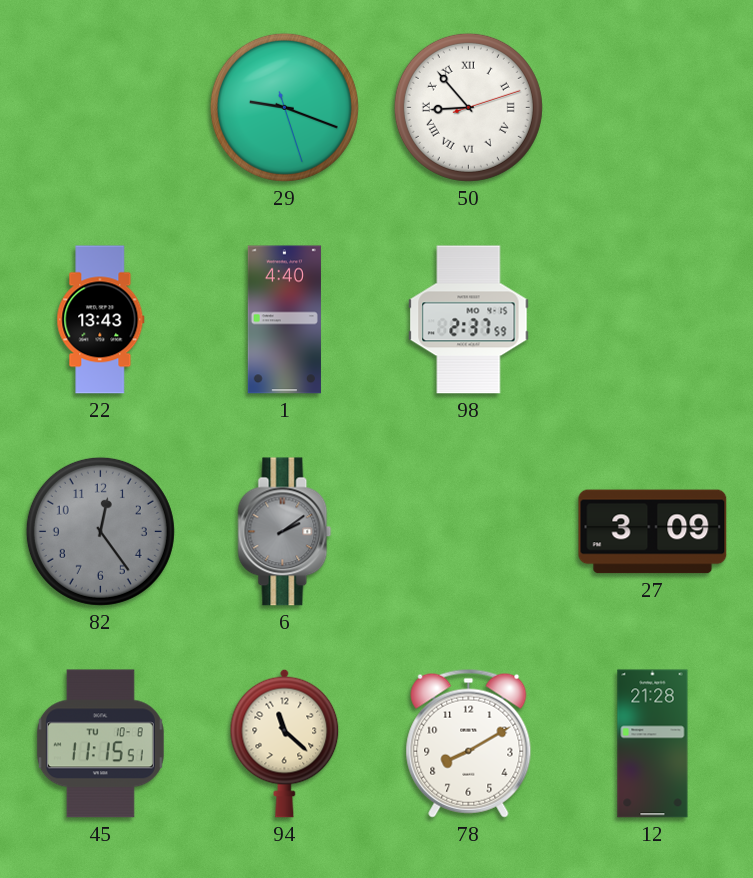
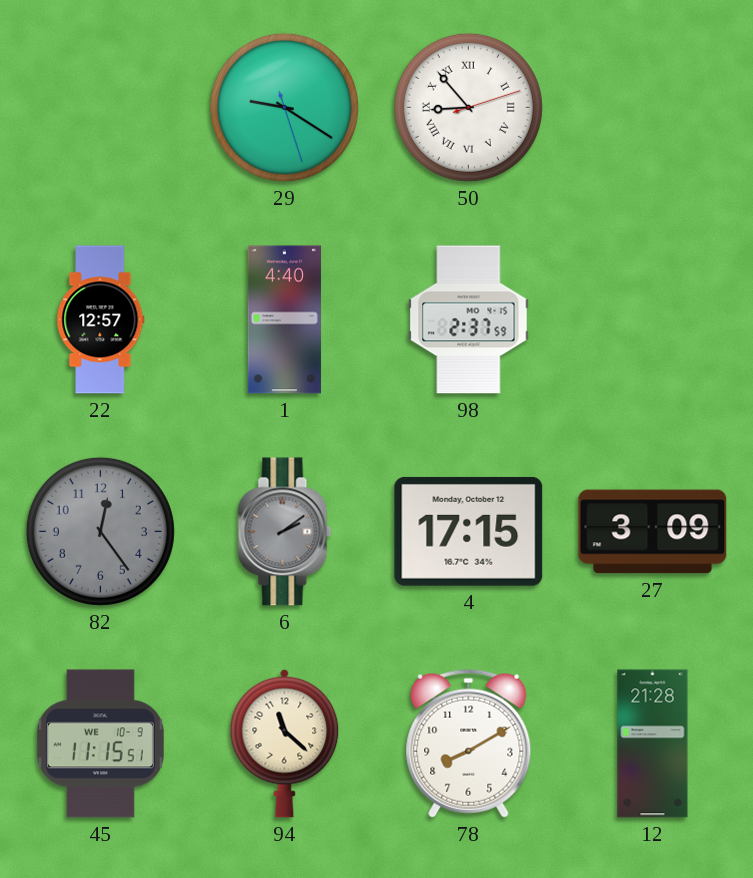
29: 9:18 -> 9:20 (284, 107)
22: 13:43 -> 12:57 (101, 320)
4: none -> 17:15 (469, 531)
45 date: TU 10-8 -> WE 10-9 (100, 744)
